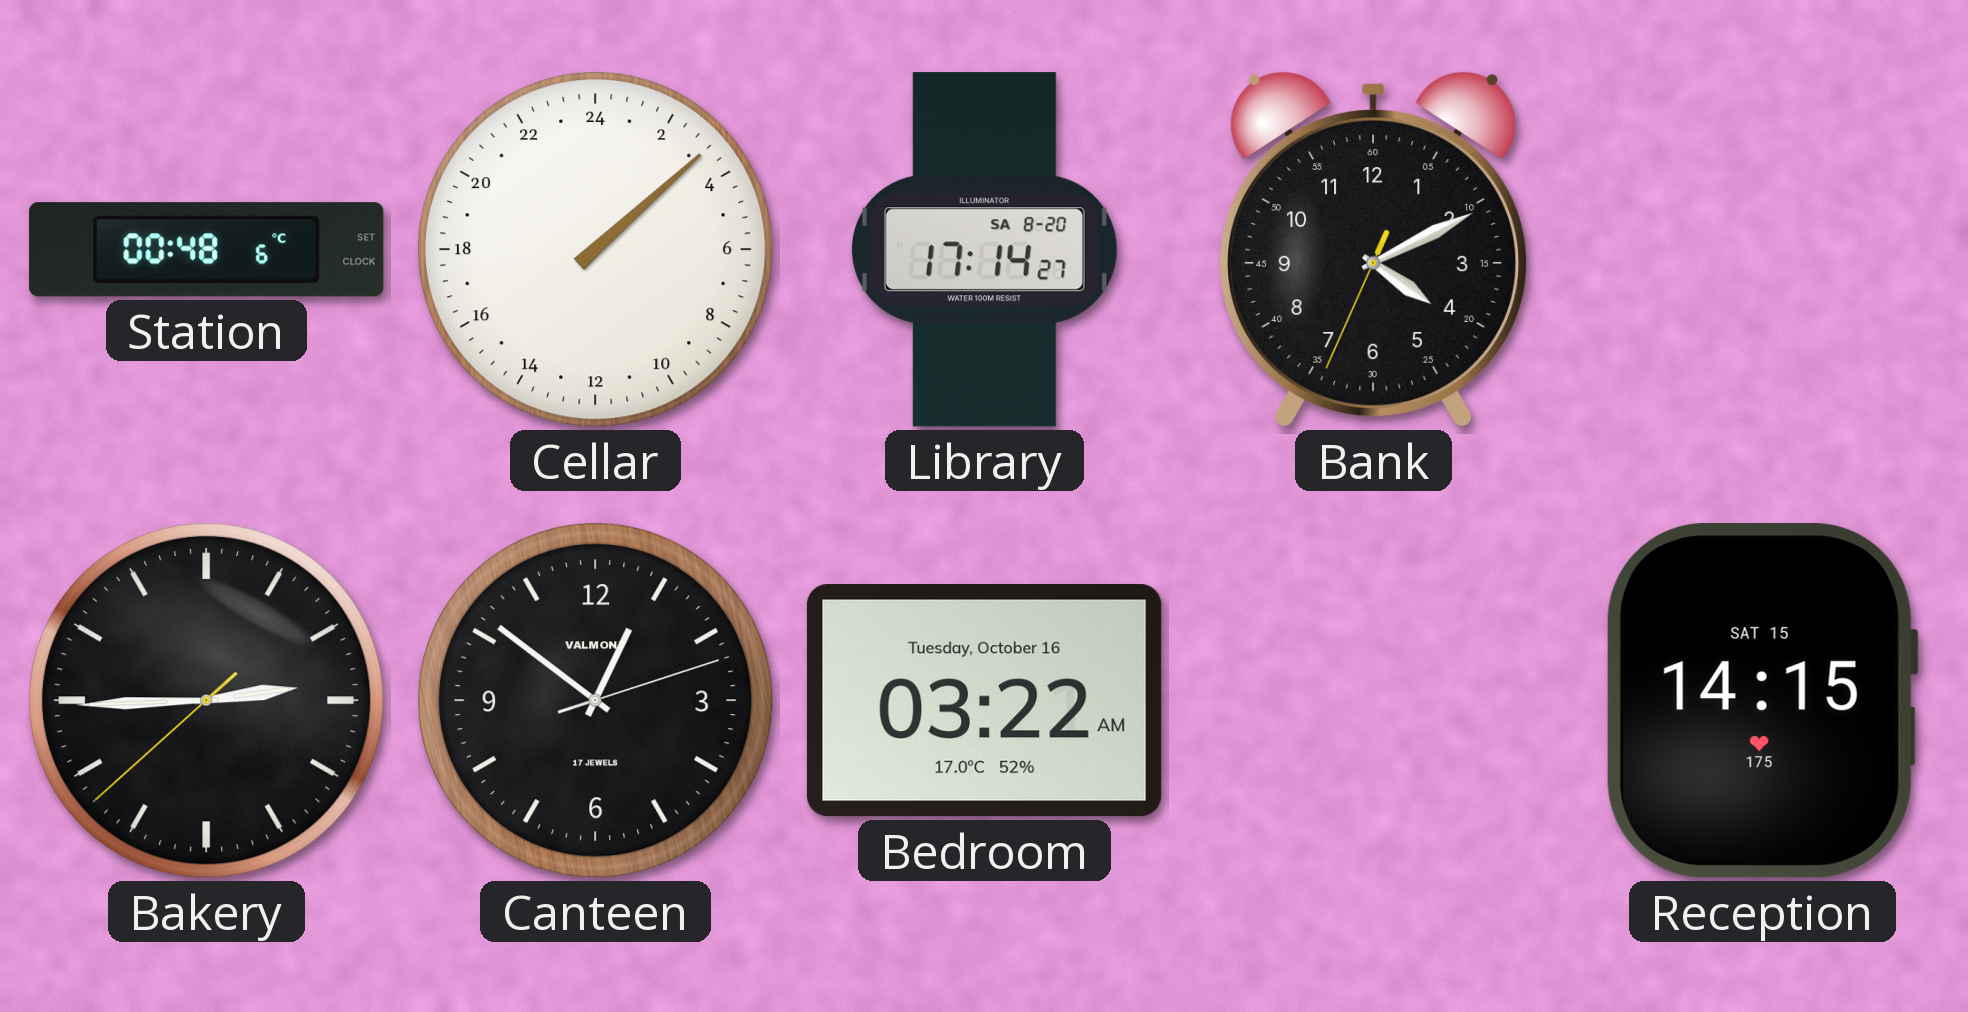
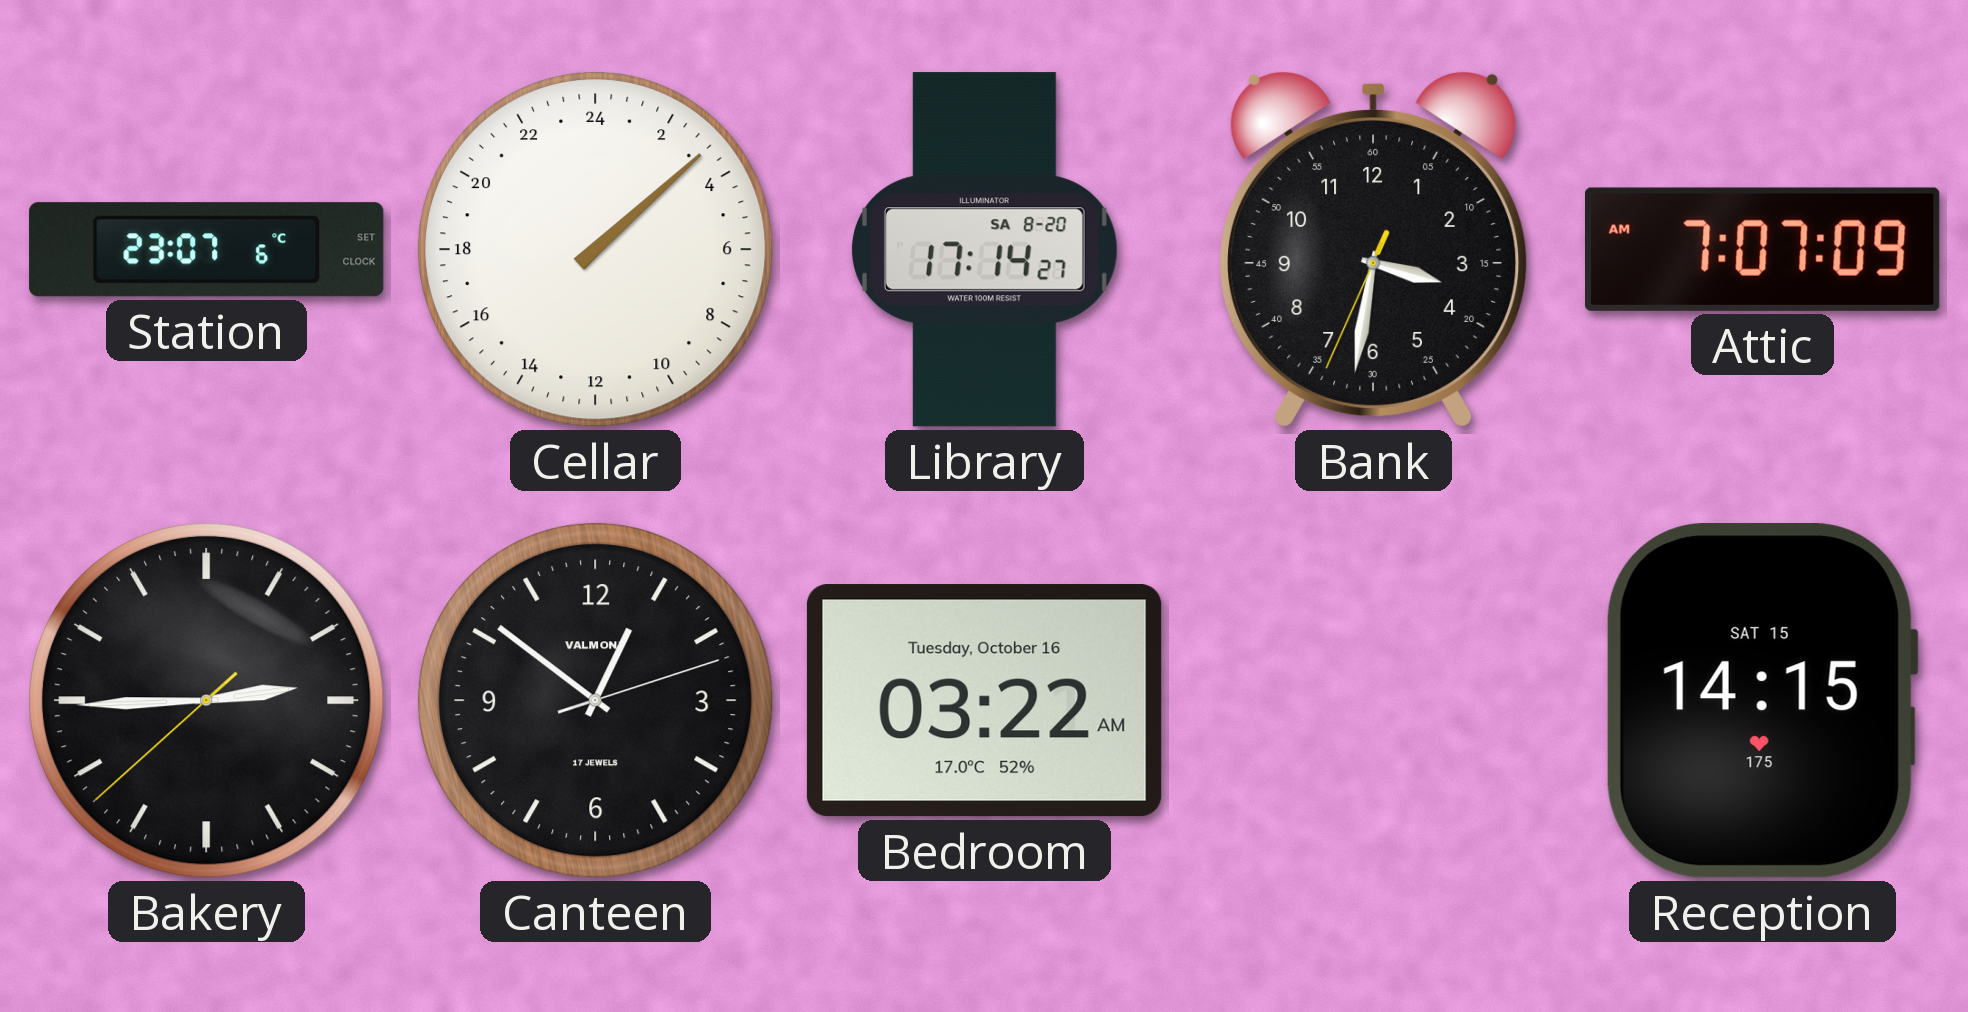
Station: 00:48 -> 23:07 (207, 250)
Bank: 4:10 -> 3:31 (1374, 249)
Attic: none -> 7:07 (1763, 249)
